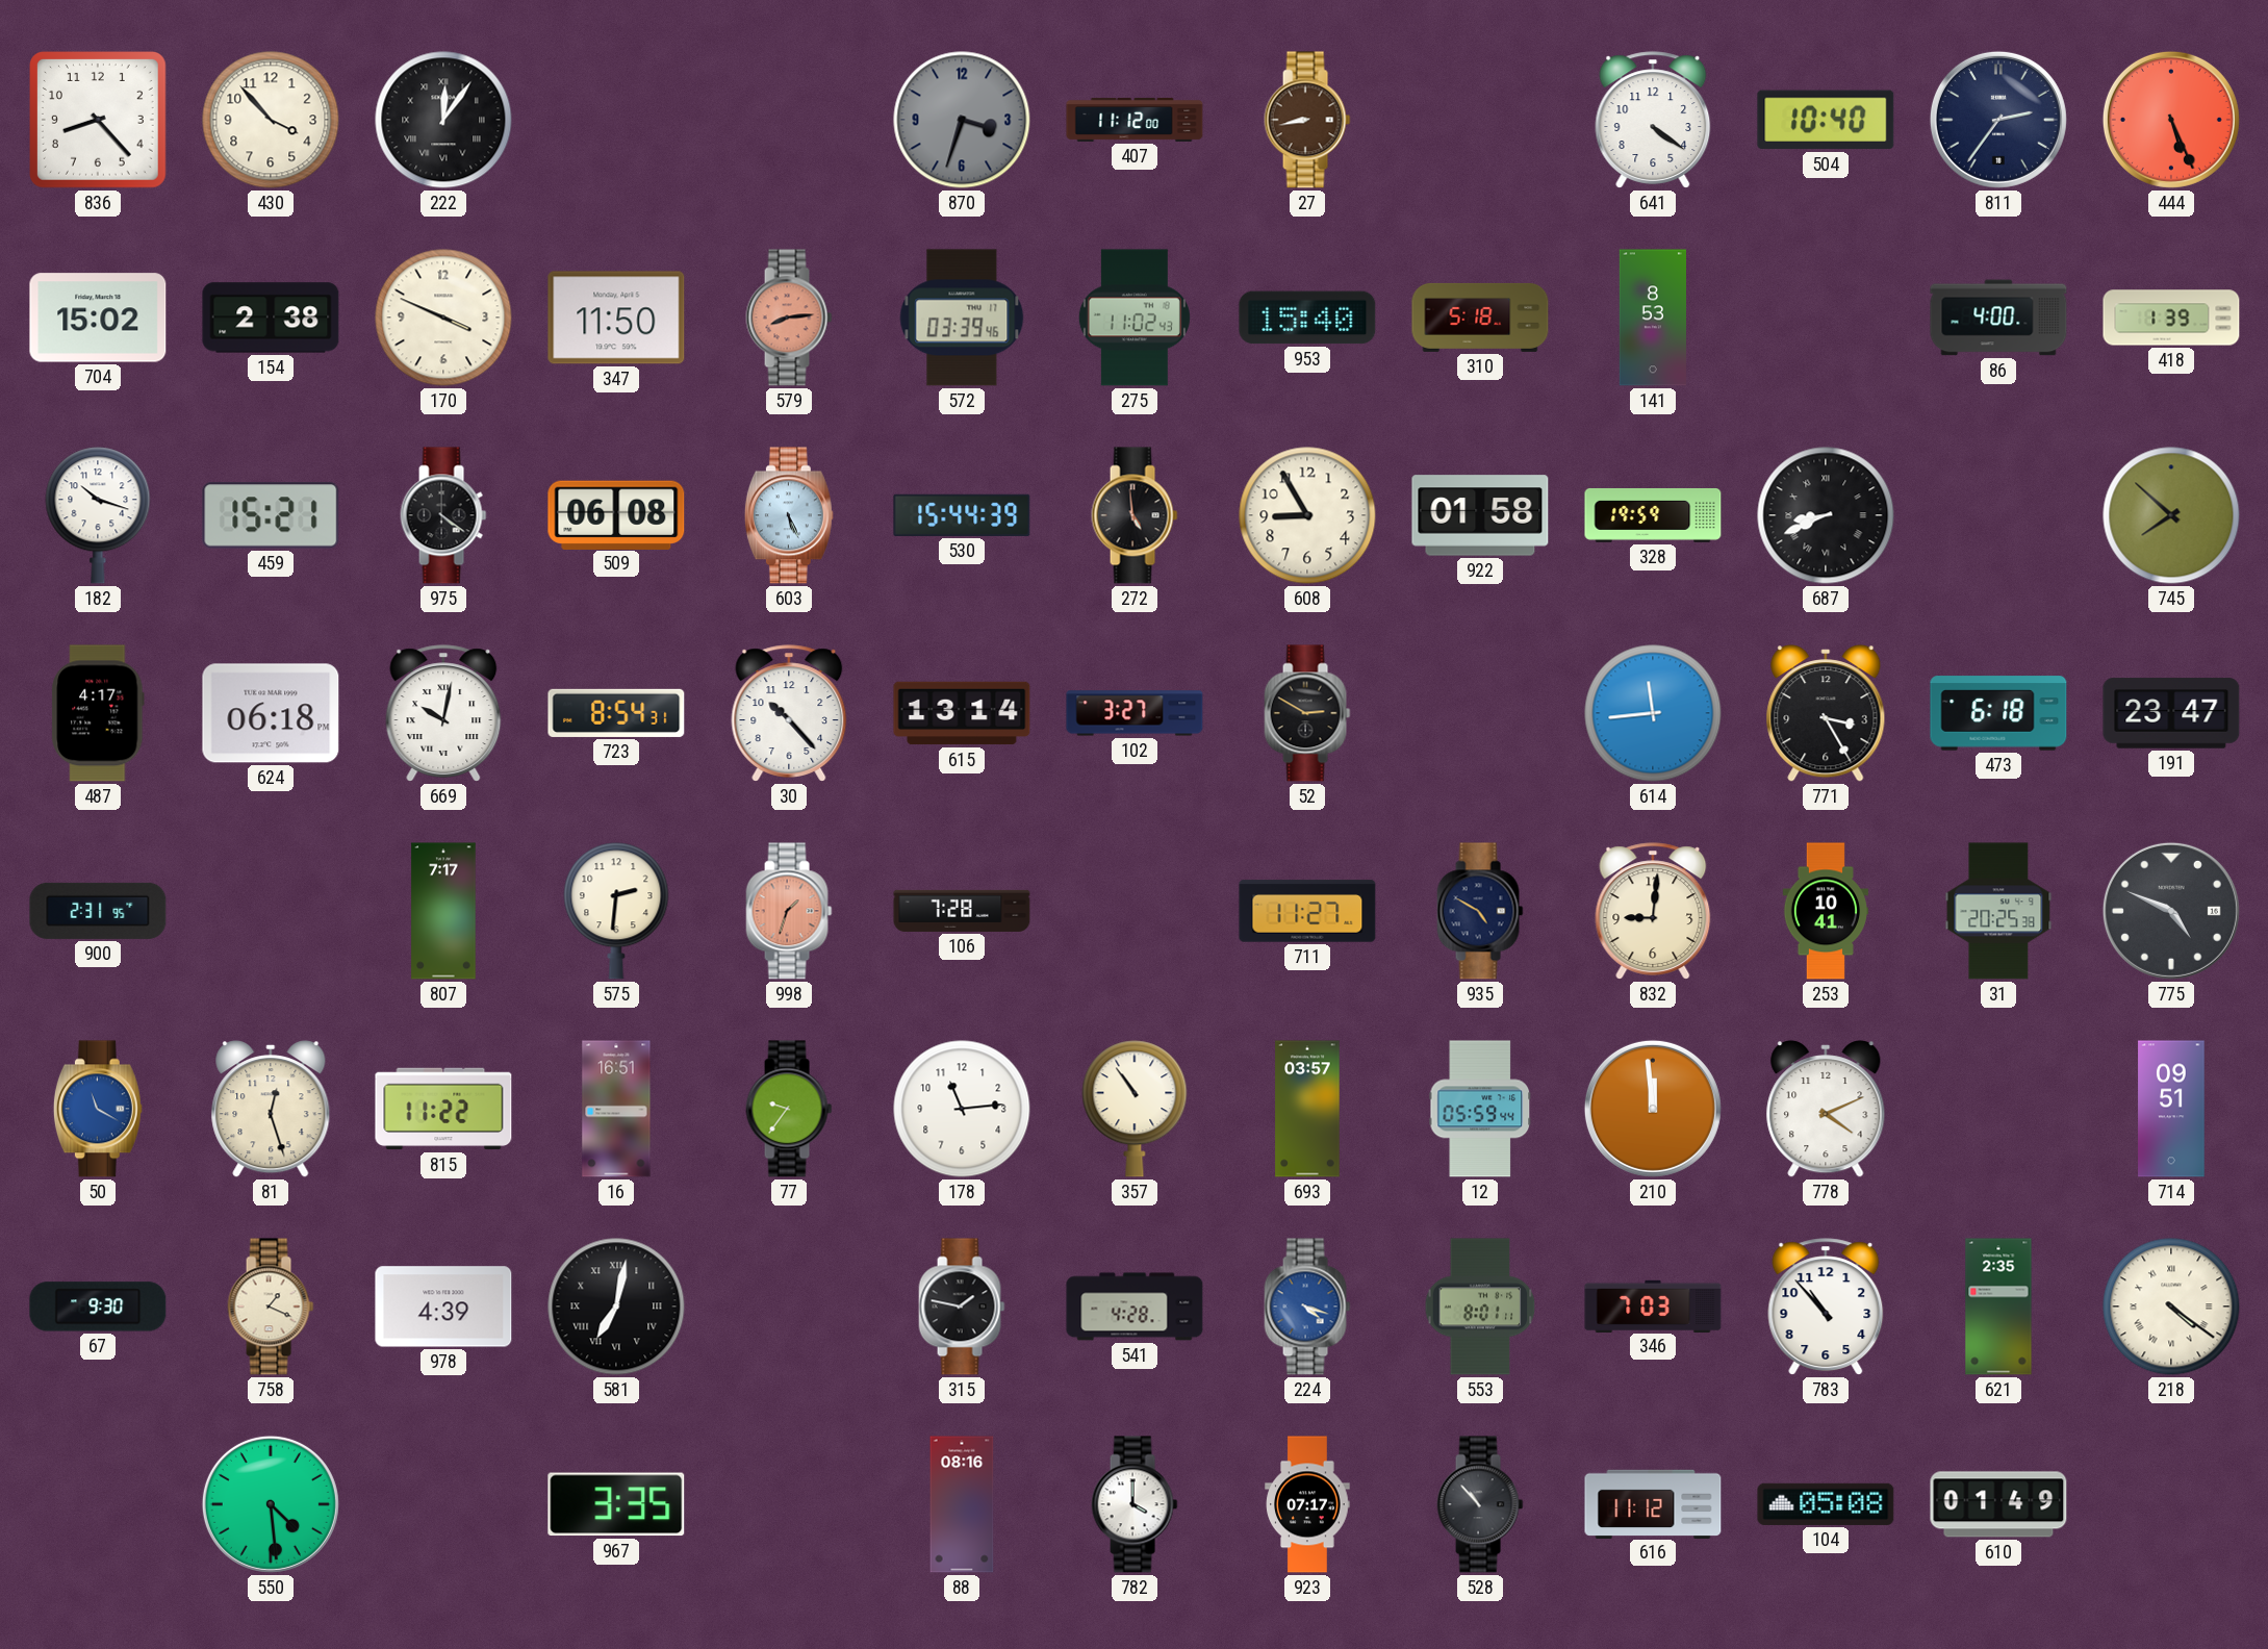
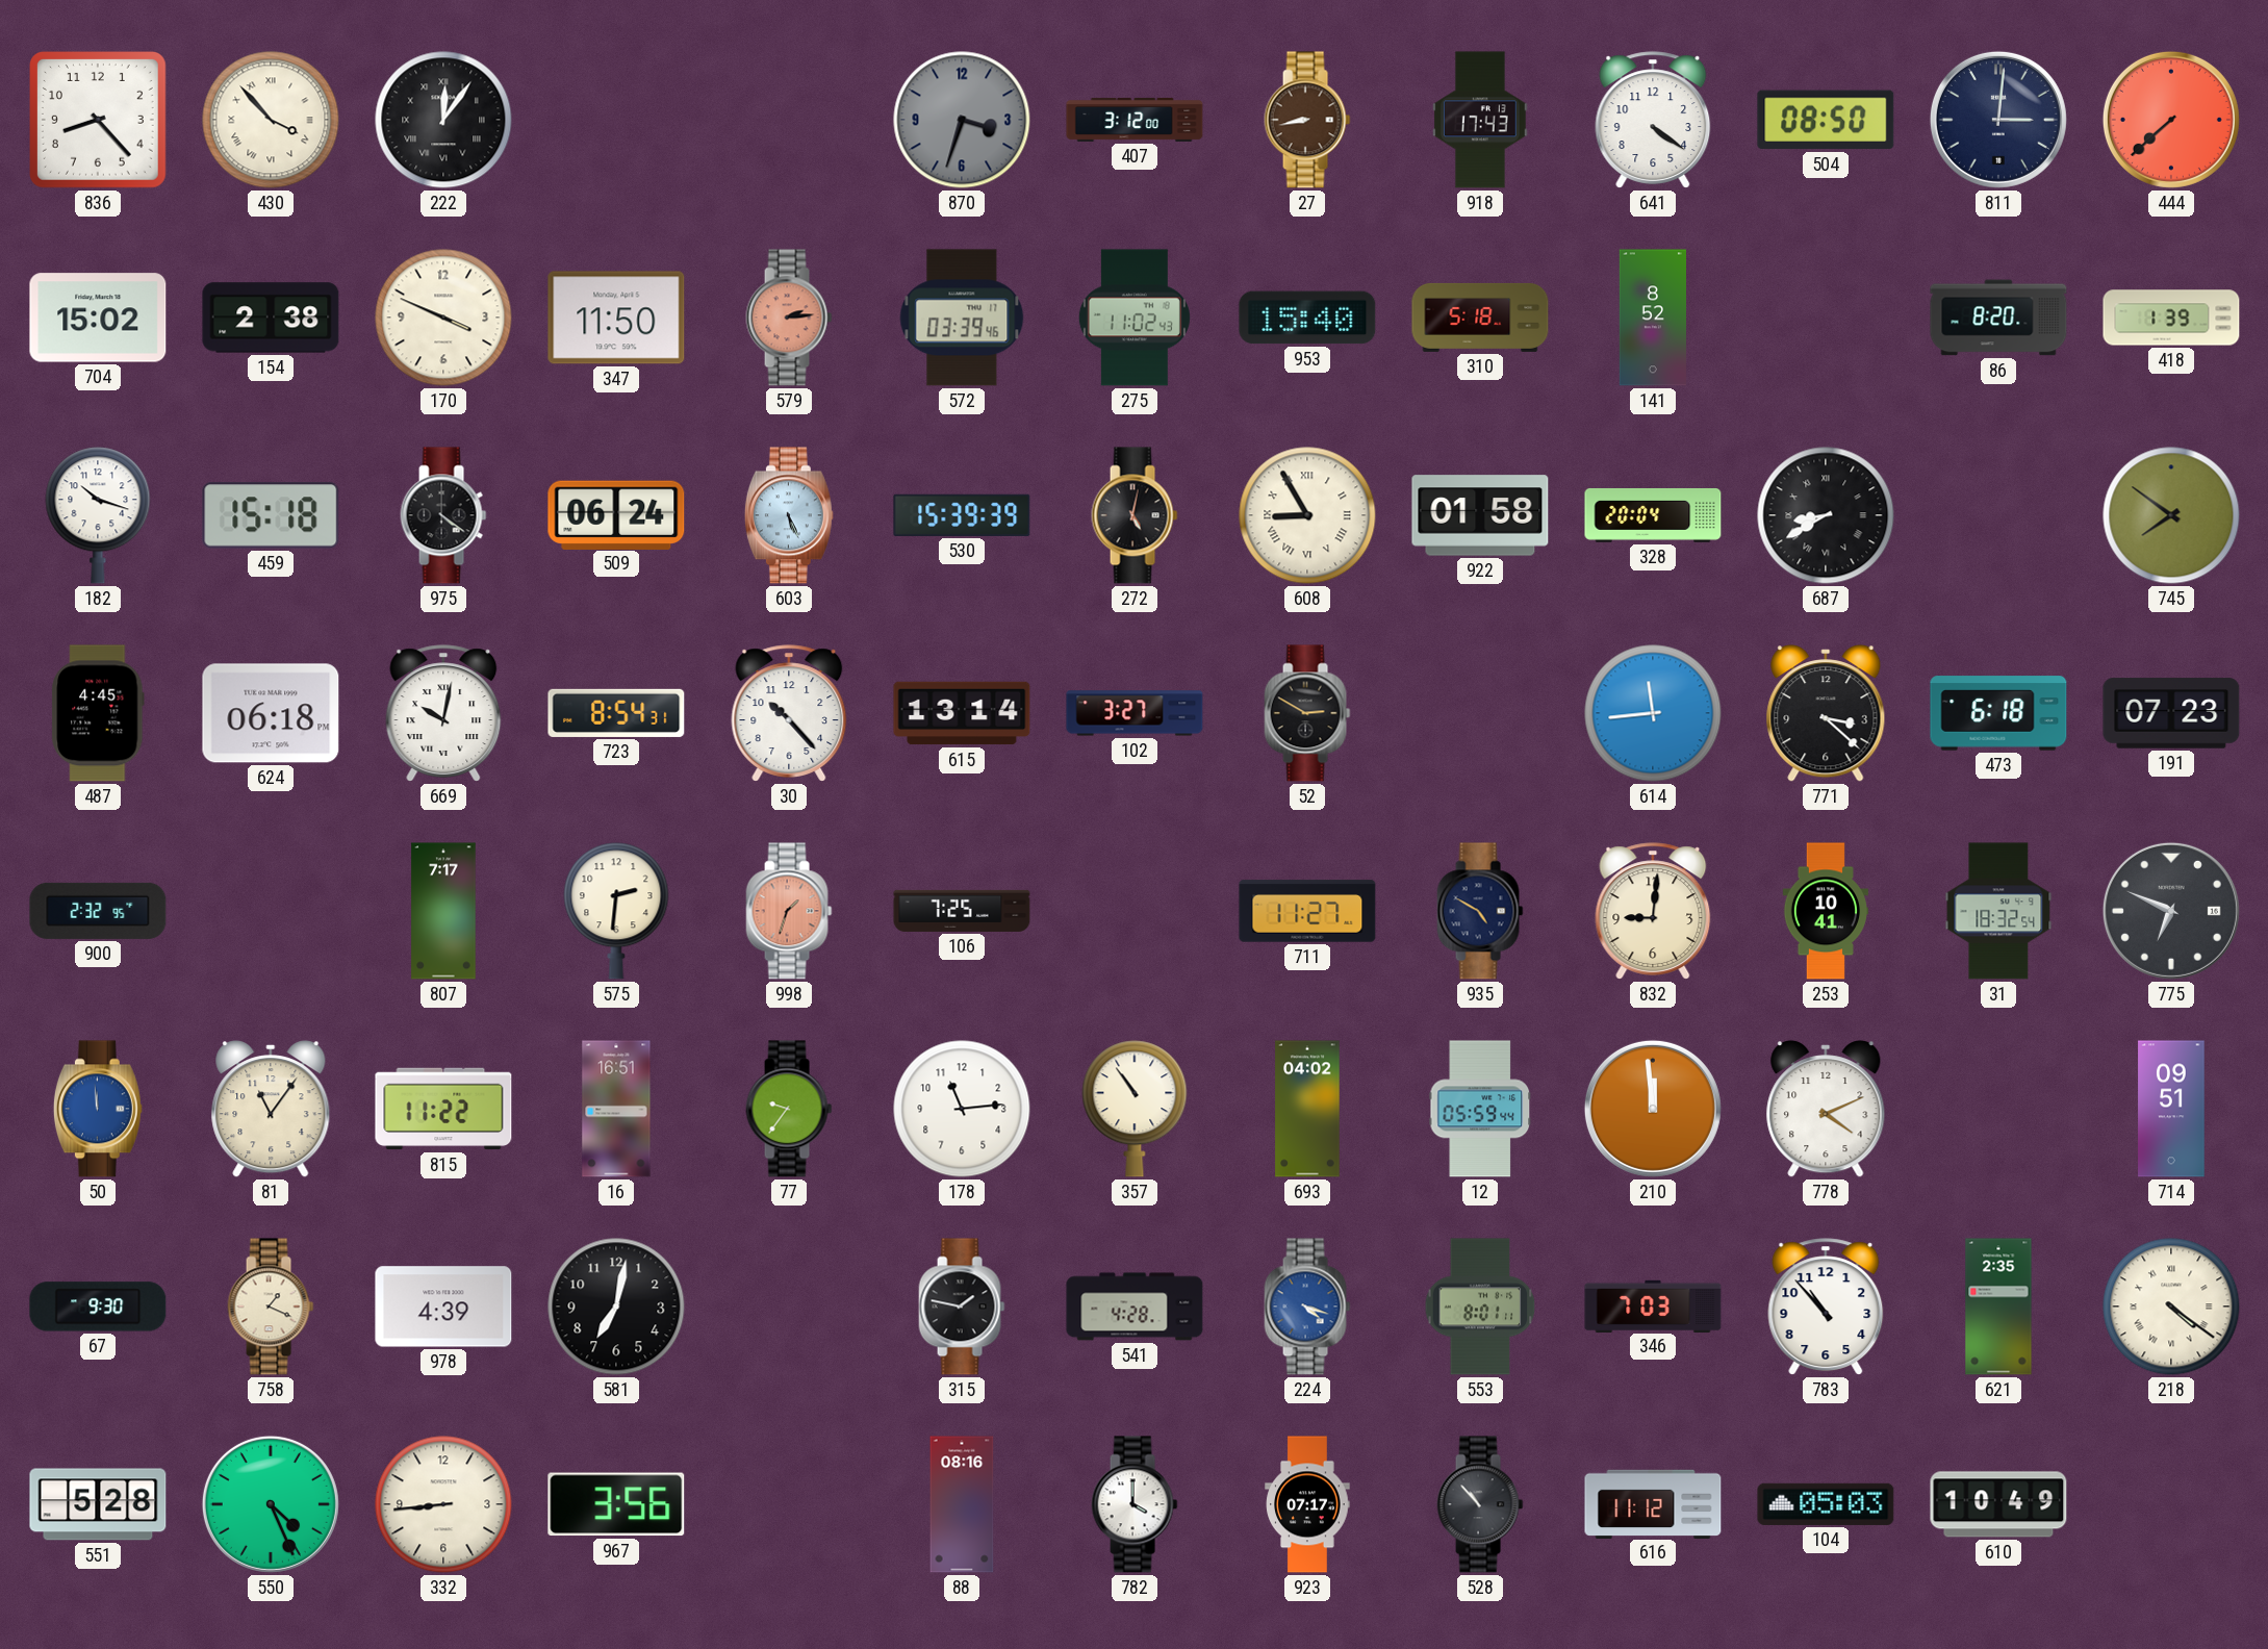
430 numerals: Arabic -> Roman (271, 120)
407: 11:12 -> 3:12 (1135, 120)
918: none -> 17:43 (1481, 120)
504: 10:40 -> 08:50 (1826, 120)
811: 2:36 -> 3:01 (1998, 120)
444: 5:26 -> 7:38 (2171, 120)
579: 8:14 -> 2:14 (789, 318)
141: 8:53 -> 8:52 (1653, 318)
86: 4:00 -> 8:20 (1998, 318)
459: 15:21 -> 15:18 (271, 515)
509: 06:08 -> 06:24 (616, 514)
530: 15:44 -> 15:39 (962, 515)
272: 4:59 -> 5:02 (1135, 515)
608 numerals: Arabic -> Roman (1307, 515)
328: 19:59 -> 20:04 (1653, 515)
687: 8:41 -> 8:40 (1826, 515)
745: 7:52 -> 7:51 (2171, 515)
487: 4:17 -> 4:45 (98, 713)
771: 3:25 -> 3:22 (1826, 714)
191: 23:47 -> 07:23 (2171, 713)
900: 2:31 -> 2:32 (98, 911)
106: 7:28 -> 7:25 (962, 911)
31: 20:25 -> 18:32 (1998, 911)
775: 4:49 -> 6:49 (2171, 911)
50: 11:20 -> 11:59 (98, 1109)
81: 12:27 -> 11:06 (271, 1110)
693: 03:57 -> 04:02 (1307, 1109)
581 numerals: Roman -> Arabic (616, 1306)
551: none -> 5:28 (98, 1504)
550: 4:29 -> 4:26 (271, 1504)
332: none -> 8:44 (443, 1504)
967: 3:35 -> 3:56 (616, 1504)
104: 05:08 -> 05:03 (1826, 1504)
610: 01:49 -> 10:49 (1998, 1504)
